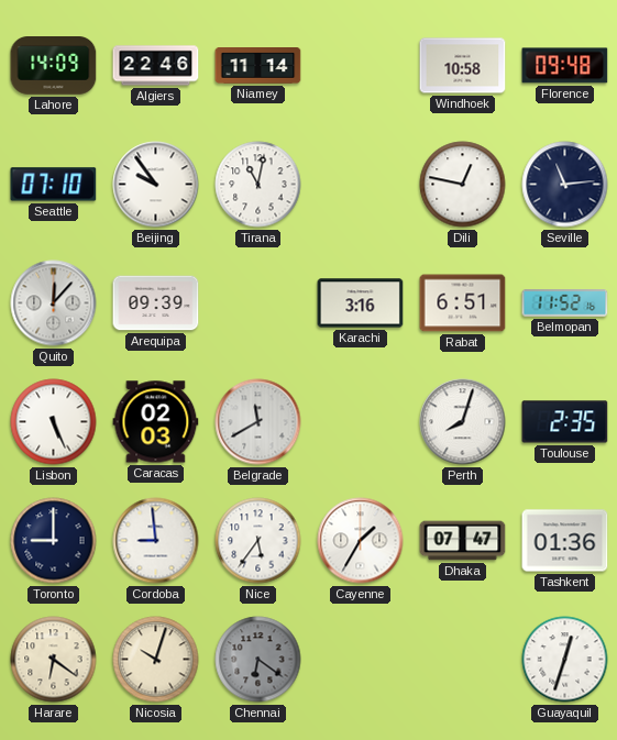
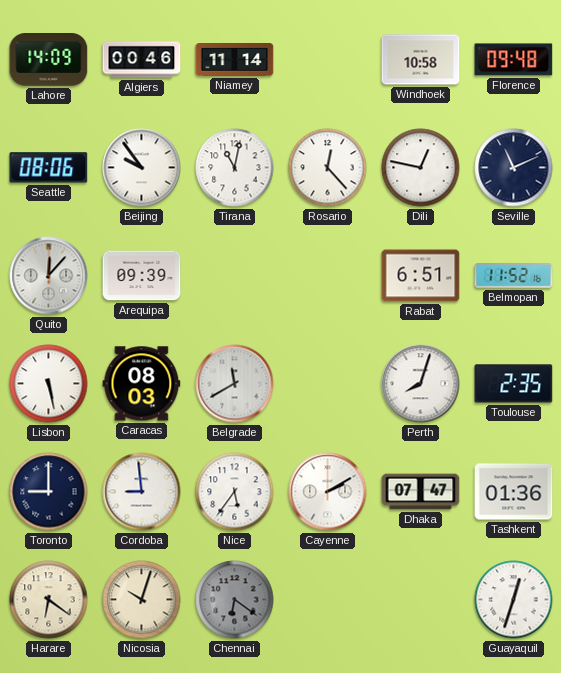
Algiers: 22:46 -> 00:46 (142, 60)
Seattle: 07:10 -> 08:06 (49, 168)
Rosario: none -> 12:23 (328, 168)
Seville: 11:14 -> 11:11 (514, 168)
Karachi: 3:16 -> none (361, 303)
Lisbon: 5:26 -> 5:28 (49, 384)
Caracas: 02:03 -> 08:03 (142, 384)
Cayenne: 1:35 -> 2:10 (328, 492)
